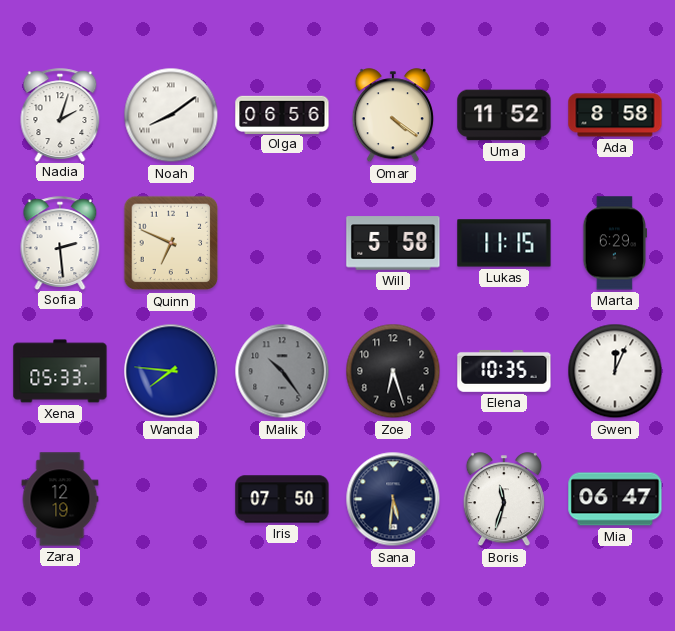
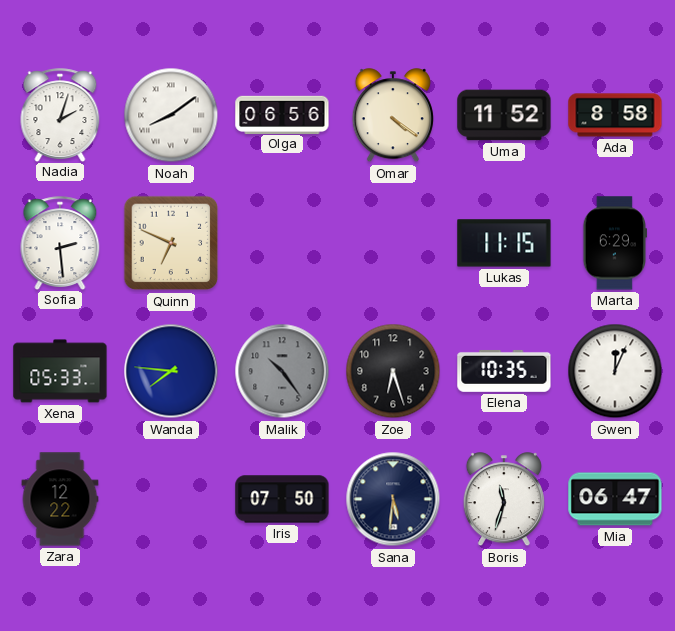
Will: 5:58 -> none (393, 243)
Zara: 12:19 -> 12:22 (60, 499)
